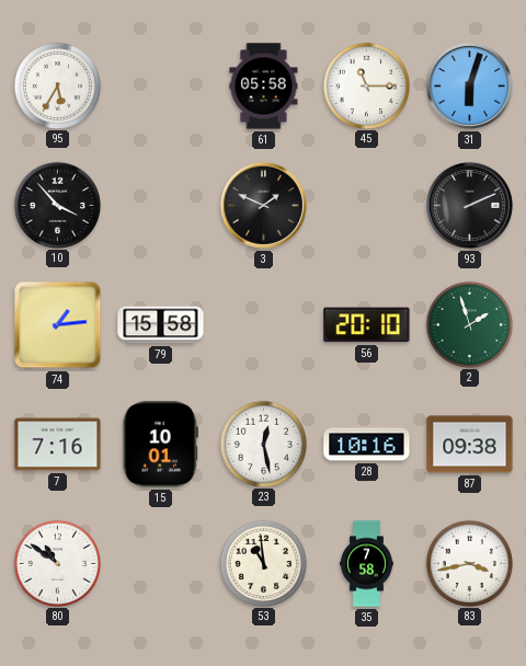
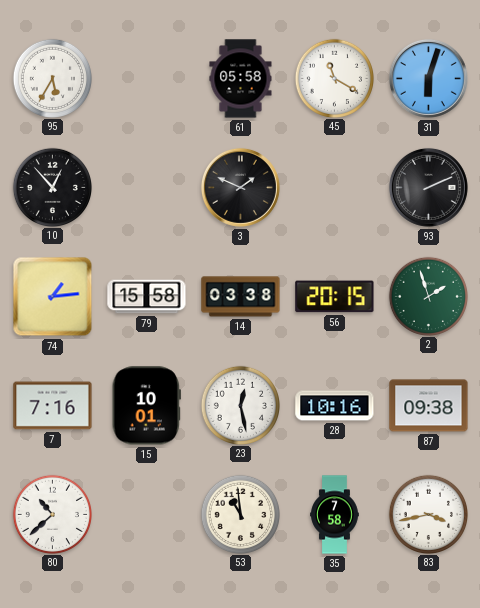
45: 11:15 -> 11:20 (334, 78)
10: 3:53 -> 12:53 (52, 187)
14: none -> 03:38 (241, 297)
56: 20:10 -> 20:15 (335, 297)
80: 10:51 -> 10:38 (52, 514)
